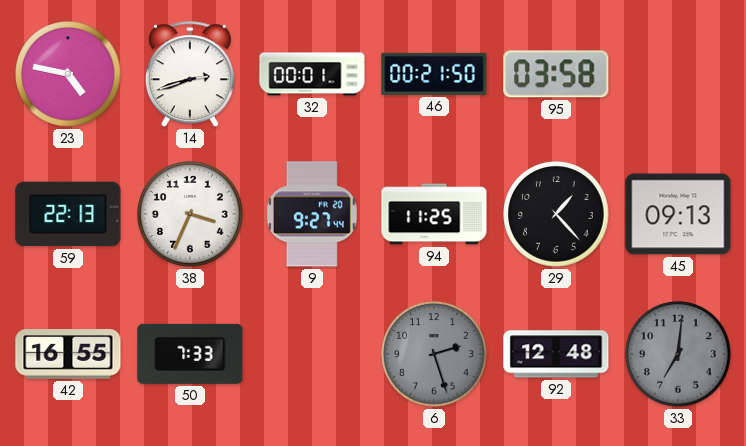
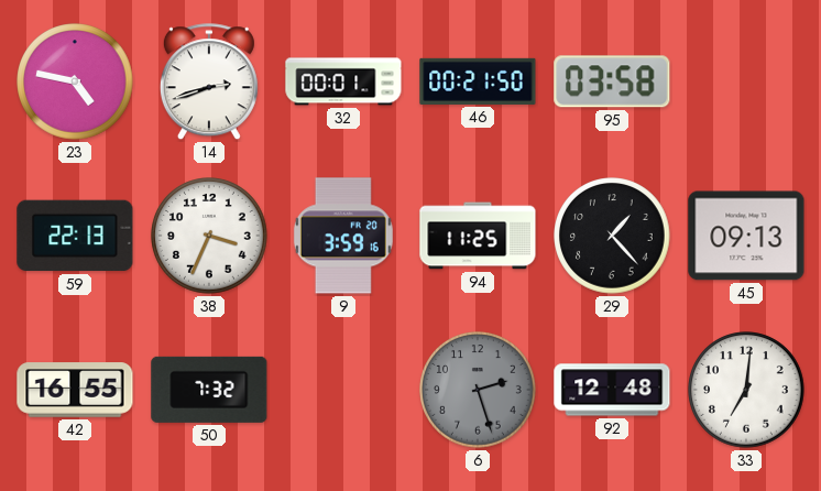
9: 9:27 -> 3:59 (343, 236)
50: 7:33 -> 7:32 (209, 390)
33 dial: grey -> white (746, 390)
